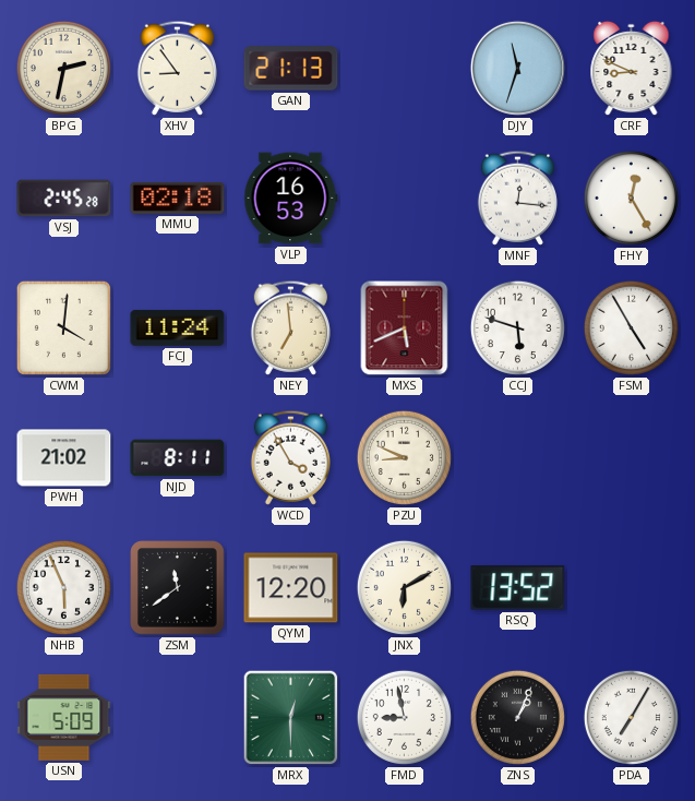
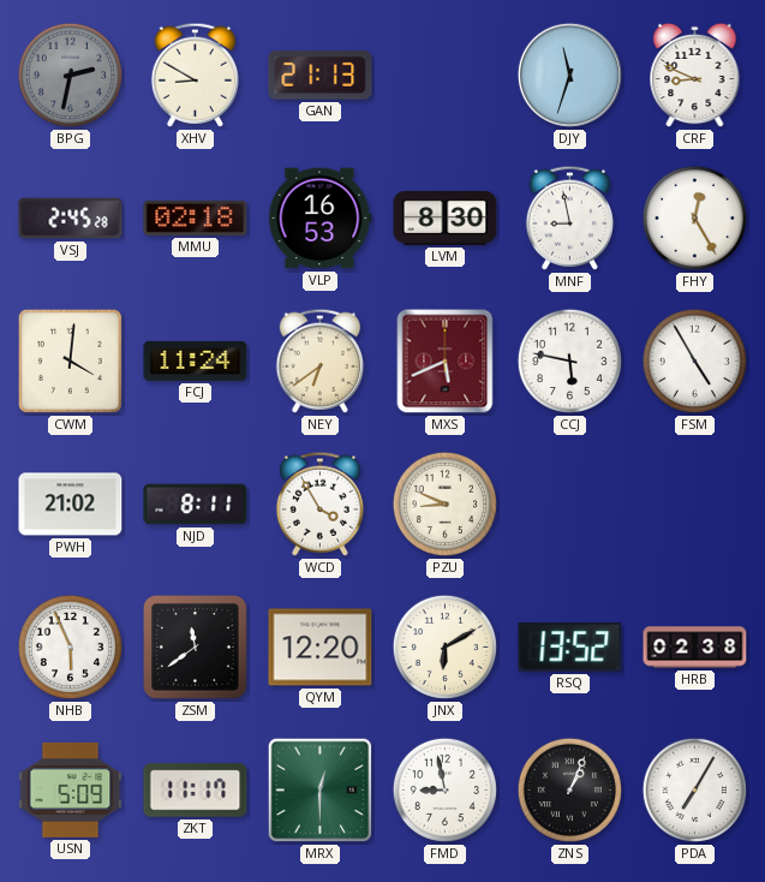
BPG dial: cream -> grey (70, 75)
XHV: 8:54 -> 8:50 (195, 75)
LVM: none -> 8:30 (446, 217)
MNF: 12:16 -> 8:58 (569, 217)
NEY: 6:59 -> 6:39 (319, 360)
CCJ: 5:48 -> 5:47 (569, 360)
HRB: none -> 02:38 (695, 648)
ZKT: none -> 11:17 (196, 791)
